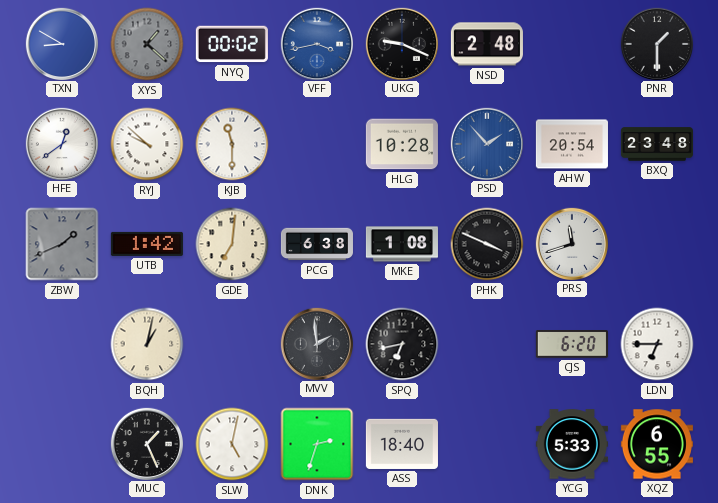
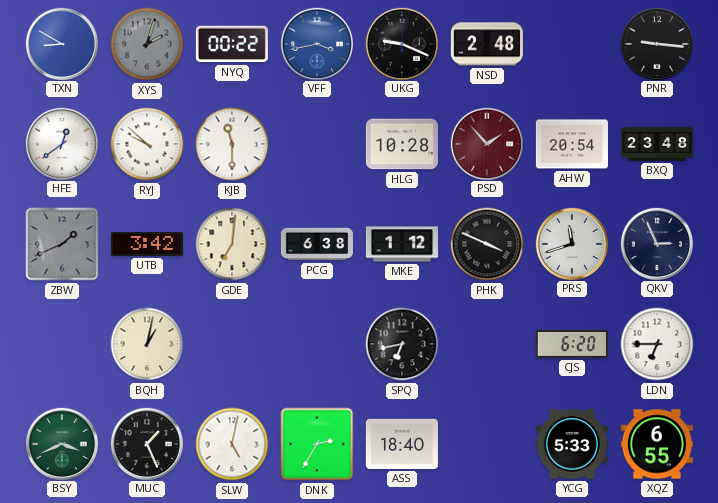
XYS: 1:22 -> 2:03 (147, 44)
NYQ: 00:02 -> 00:22 (232, 44)
PNR: 1:30 -> 9:16 (656, 43)
PSD dial: blue -> burgundy (486, 143)
UTB: 1:42 -> 3:42 (147, 244)
MKE: 1:08 -> 1:12 (402, 244)
QKV: none -> 2:56 (656, 243)
MVV: 1:59 -> none (316, 343)
BSY: none -> 3:41 (61, 443)
DNK: 2:33 -> 2:35 (317, 444)
